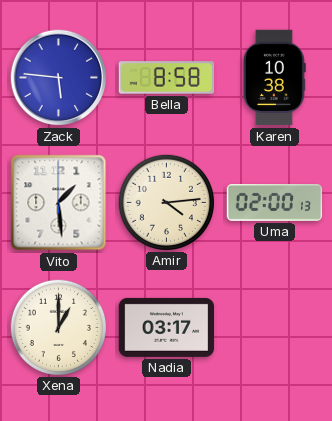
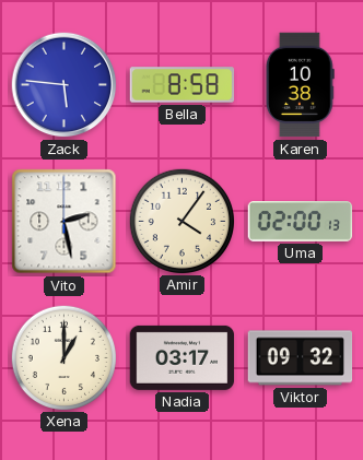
Vito: 1:29 -> 2:28 (65, 222)
Amir: 4:14 -> 4:06 (181, 221)
Viktor: none -> 09:32 (301, 358)
